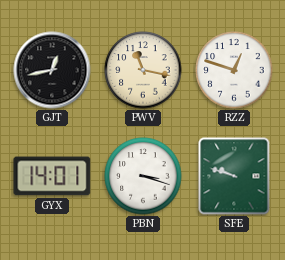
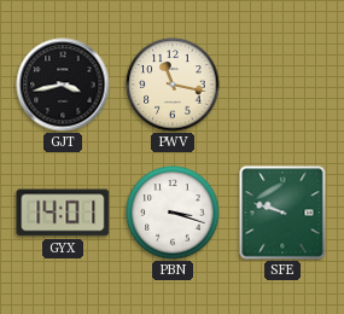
GJT: 12:43 -> 3:43 (63, 85)
RZZ: 12:48 -> none (234, 70)
